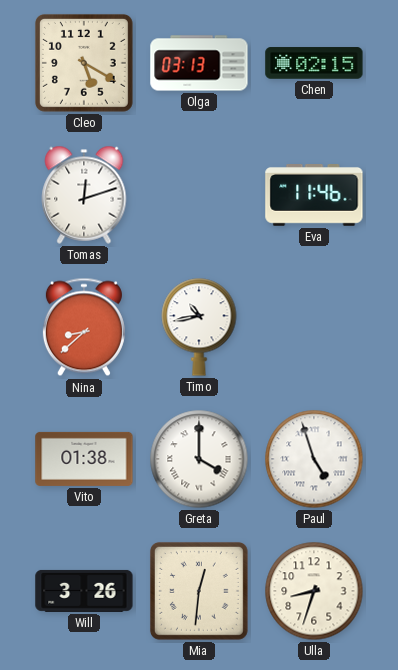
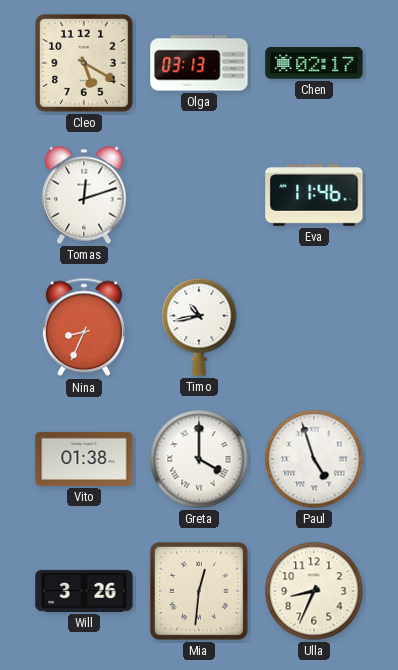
Chen: 02:15 -> 02:17 (314, 63)
Nina: 8:38 -> 8:34 (84, 327)
Ulla: 8:33 -> 8:34 (314, 591)
